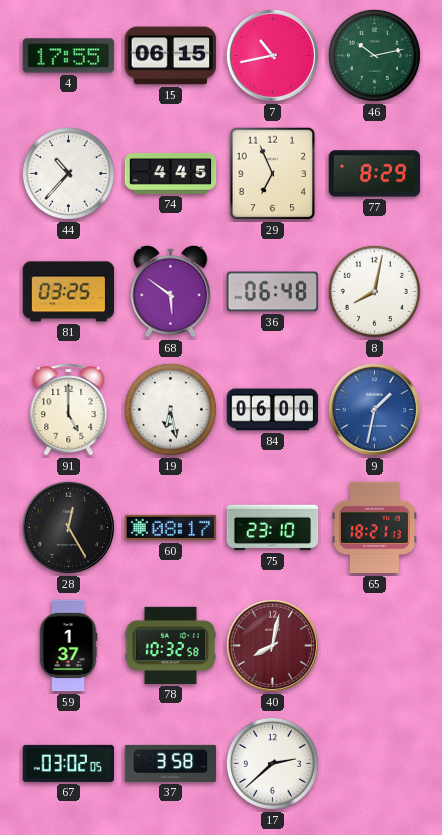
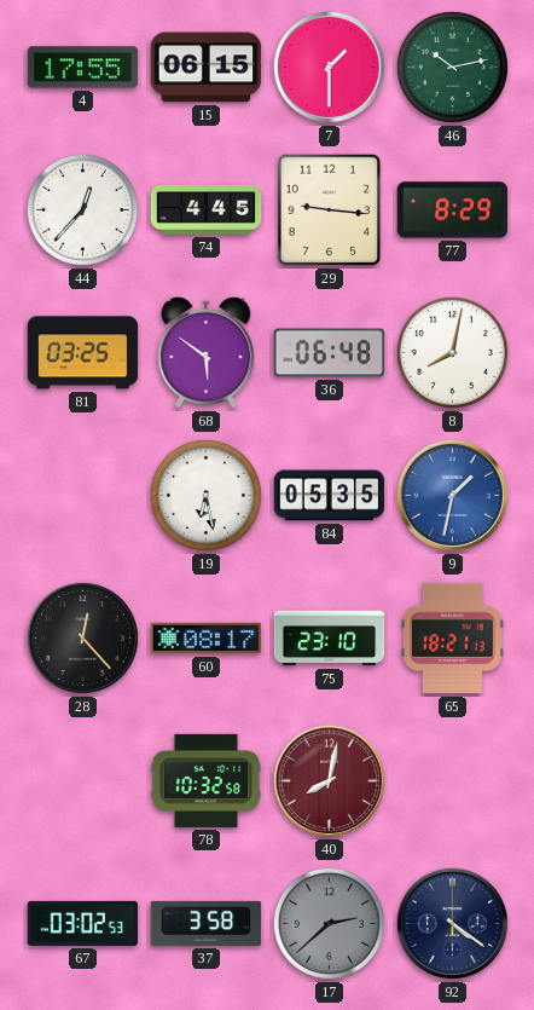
7: 10:43 -> 1:30 (329, 67)
44: 10:37 -> 12:37 (82, 209)
29: 6:56 -> 9:16 (330, 210)
91: 5:00 -> none (69, 410)
84: 06:00 -> 05:35 (330, 496)
28: 12:25 -> 12:23 (82, 637)
59: 1:37 -> none (68, 646)
67: 03:02:05 -> 03:02:53 (83, 923)
17 dial: white -> grey (329, 923)
92: none -> 4:21 (452, 923)
